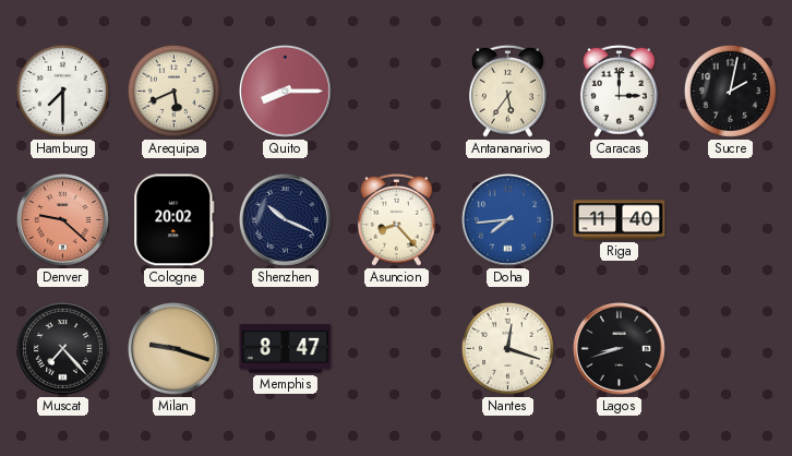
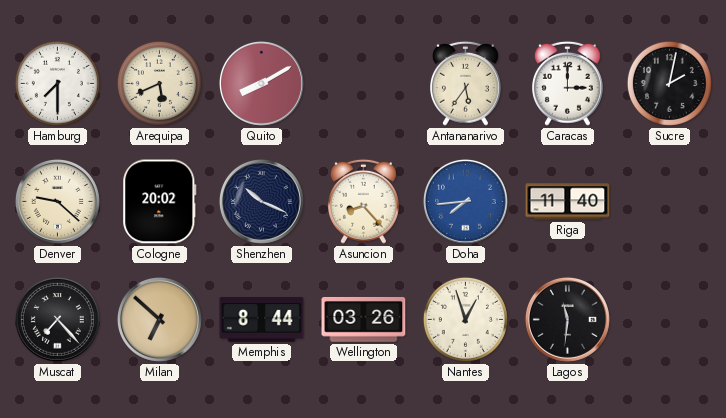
Quito: 8:15 -> 8:10 (261, 83)
Denver dial: salmon -> cream (57, 201)
Milan: 9:18 -> 6:52 (159, 319)
Memphis: 8:47 -> 8:44 (262, 320)
Wellington: none -> 03:26 (364, 320)
Nantes: 12:18 -> 12:57 (465, 319)
Lagos: 8:42 -> 11:31 (567, 319)
